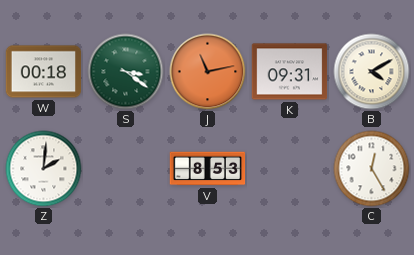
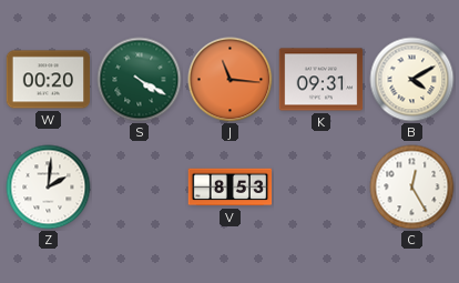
W: 00:18 -> 00:20 (49, 80)
S: 3:21 -> 4:20 (140, 80)
J: 11:13 -> 11:16 (231, 80)
